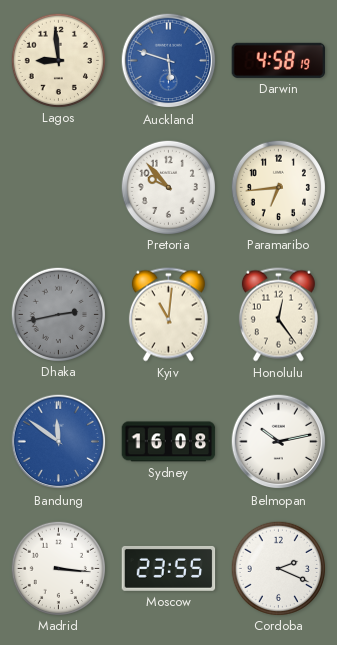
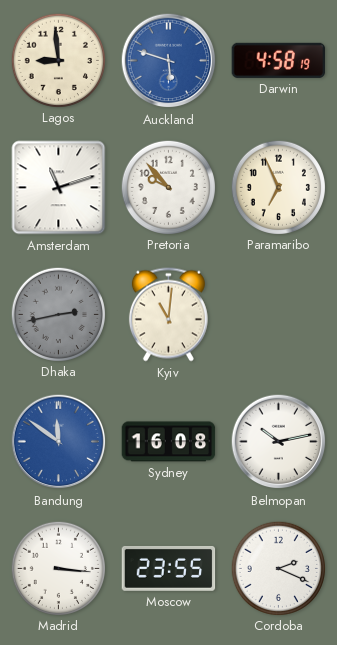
Amsterdam: none -> 11:12 (59, 188)
Paramaribo: 6:44 -> 6:56 (278, 187)
Honolulu: 12:24 -> none (278, 315)
